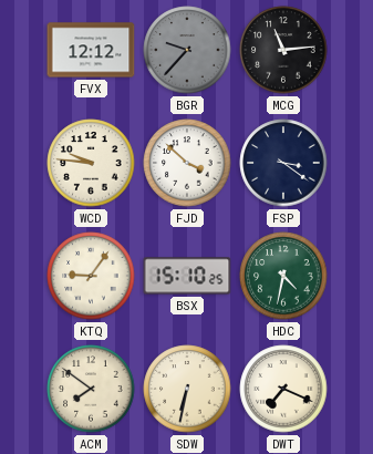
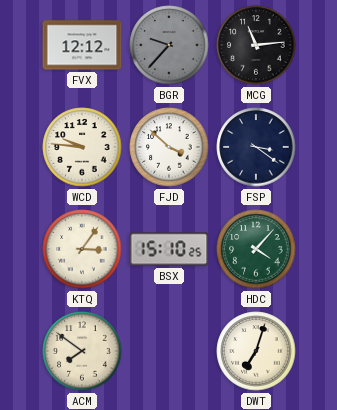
KTQ: 9:06 -> 3:06 (82, 249)
HDC: 4:32 -> 4:07 (256, 249)
SDW: 6:32 -> none (187, 389)
DWT: 7:19 -> 7:03 (256, 351)
